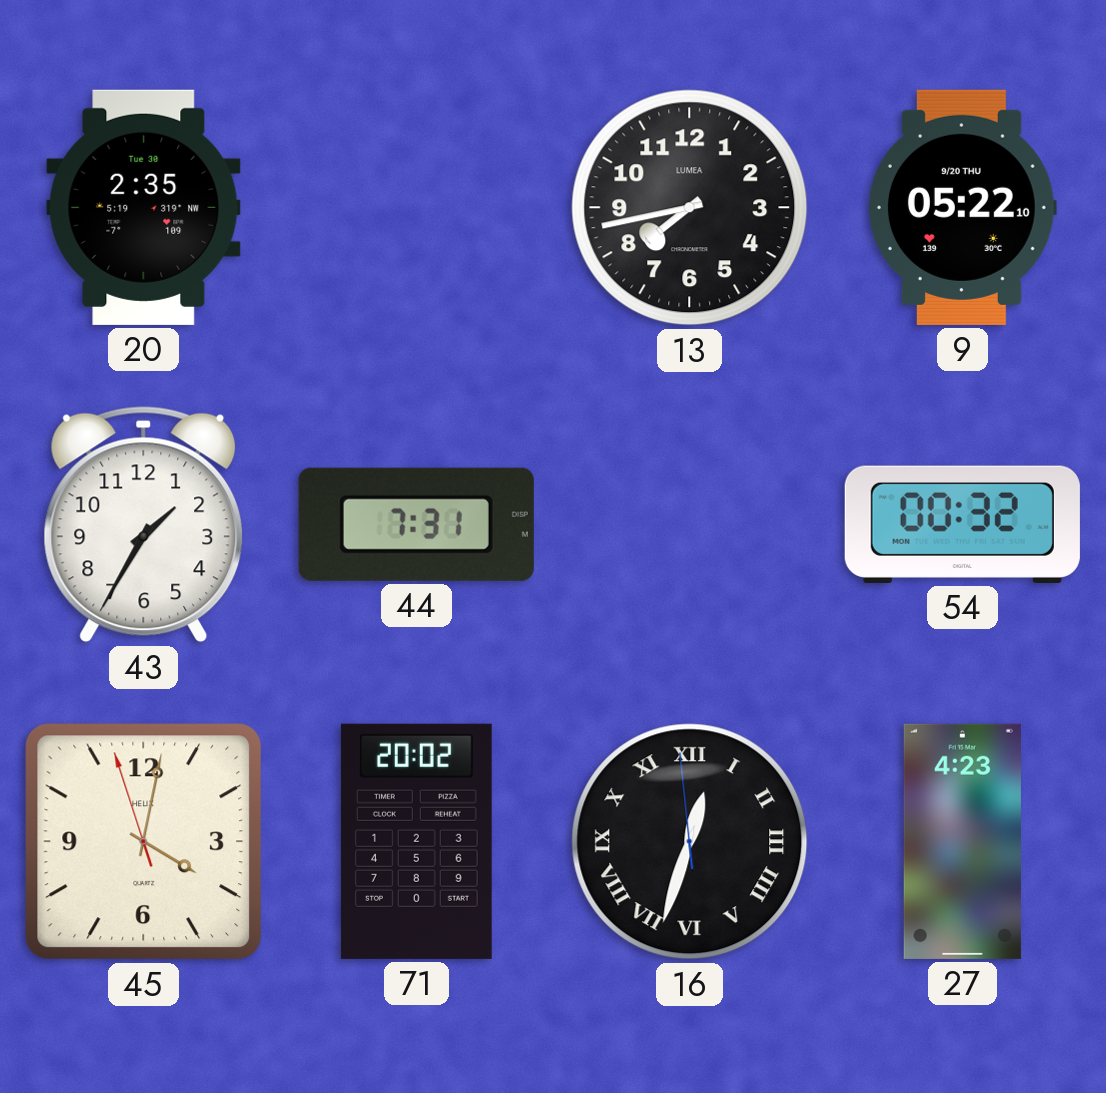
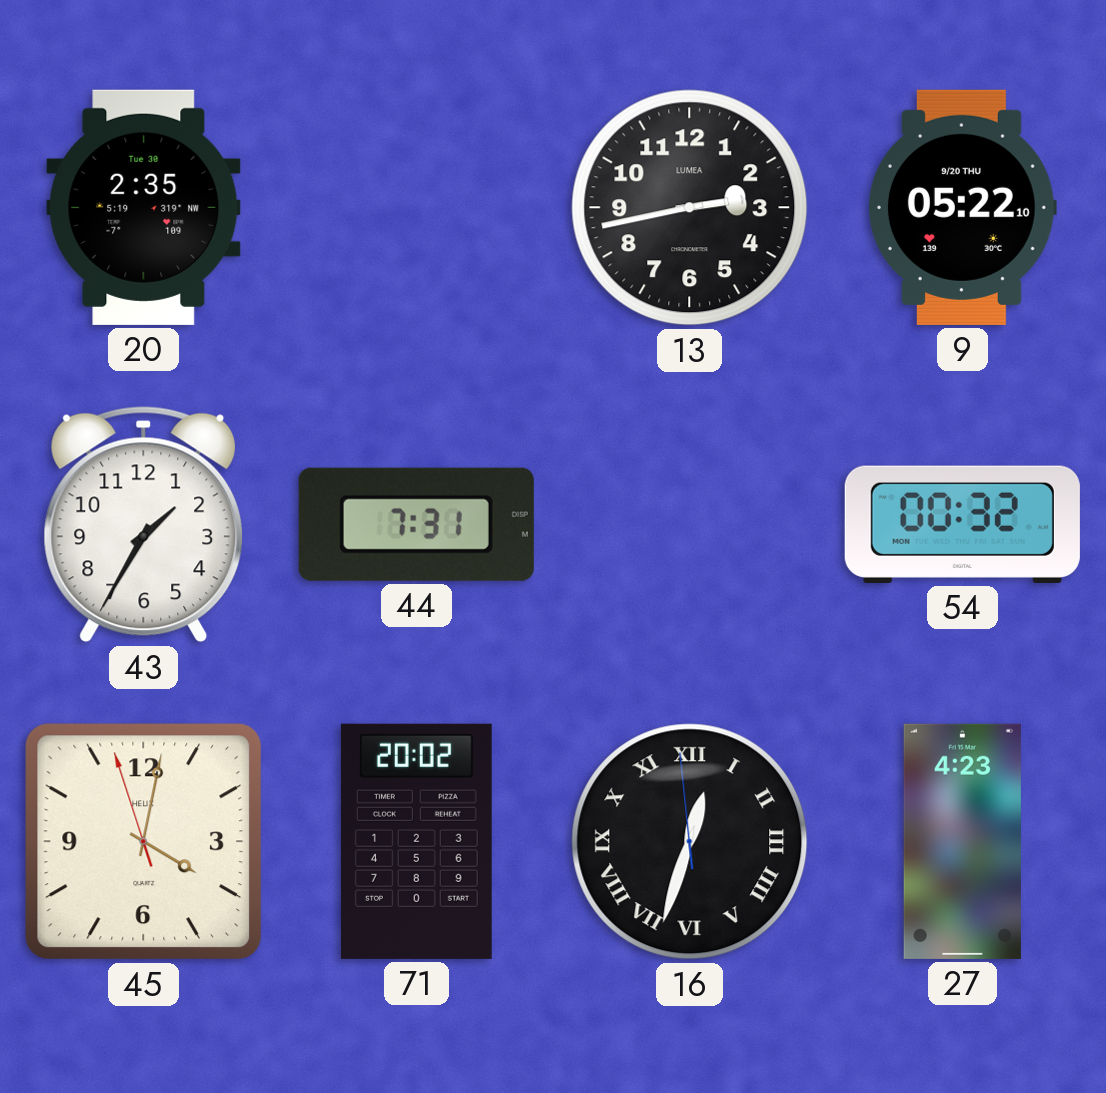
13: 7:43 -> 2:43 (690, 208)
